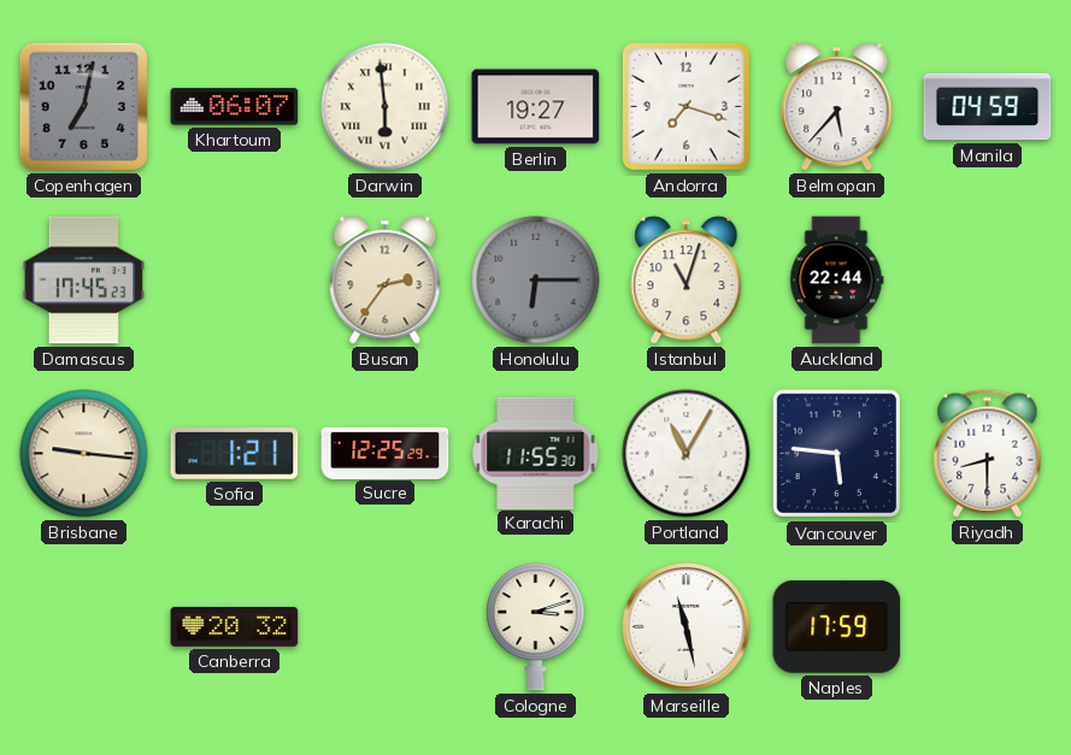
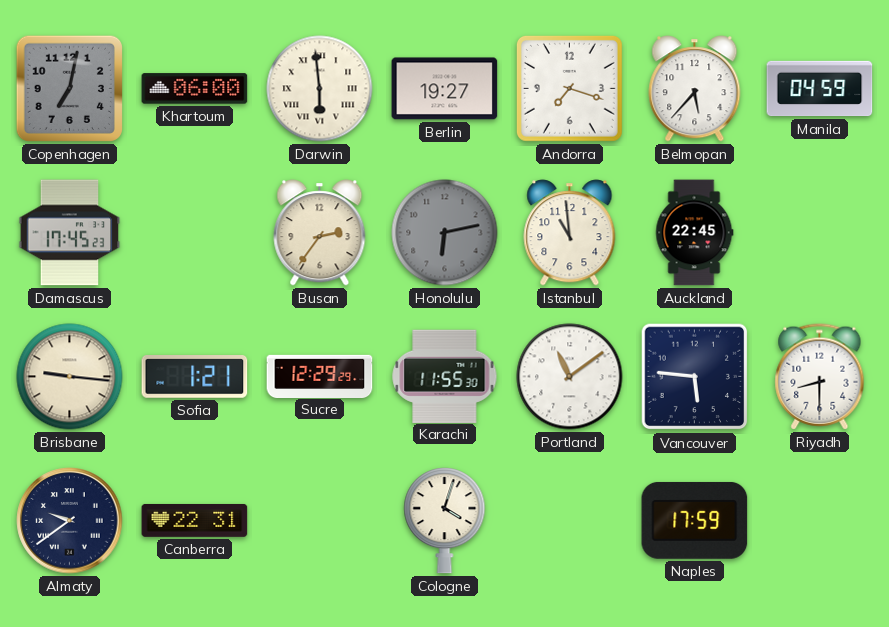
Khartoum: 06:07 -> 06:00 (195, 89)
Honolulu: 6:15 -> 6:13 (445, 233)
Istanbul: 11:03 -> 10:59 (570, 233)
Auckland: 22:44 -> 22:45 (695, 233)
Sucre: 12:25 -> 12:29 (320, 376)
Portland: 11:05 -> 11:09 (570, 377)
Almaty: none -> 9:39 (70, 521)
Canberra: 20:32 -> 22:31 (195, 520)
Cologne: 3:12 -> 4:03 (445, 521)
Marseille: 11:28 -> none (687, 627)
